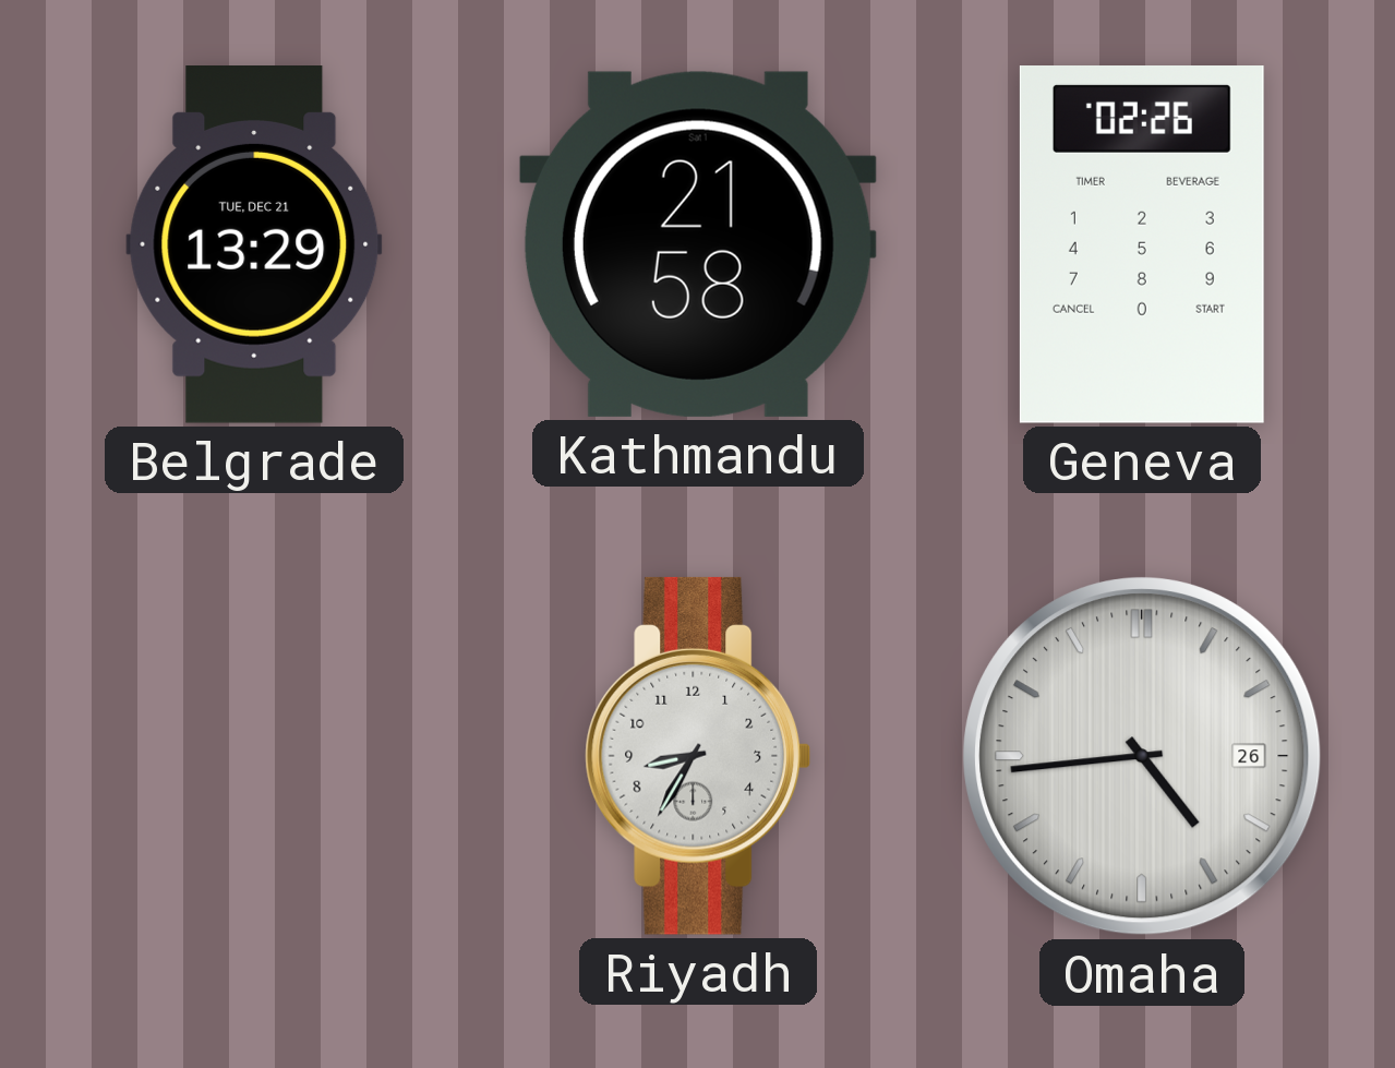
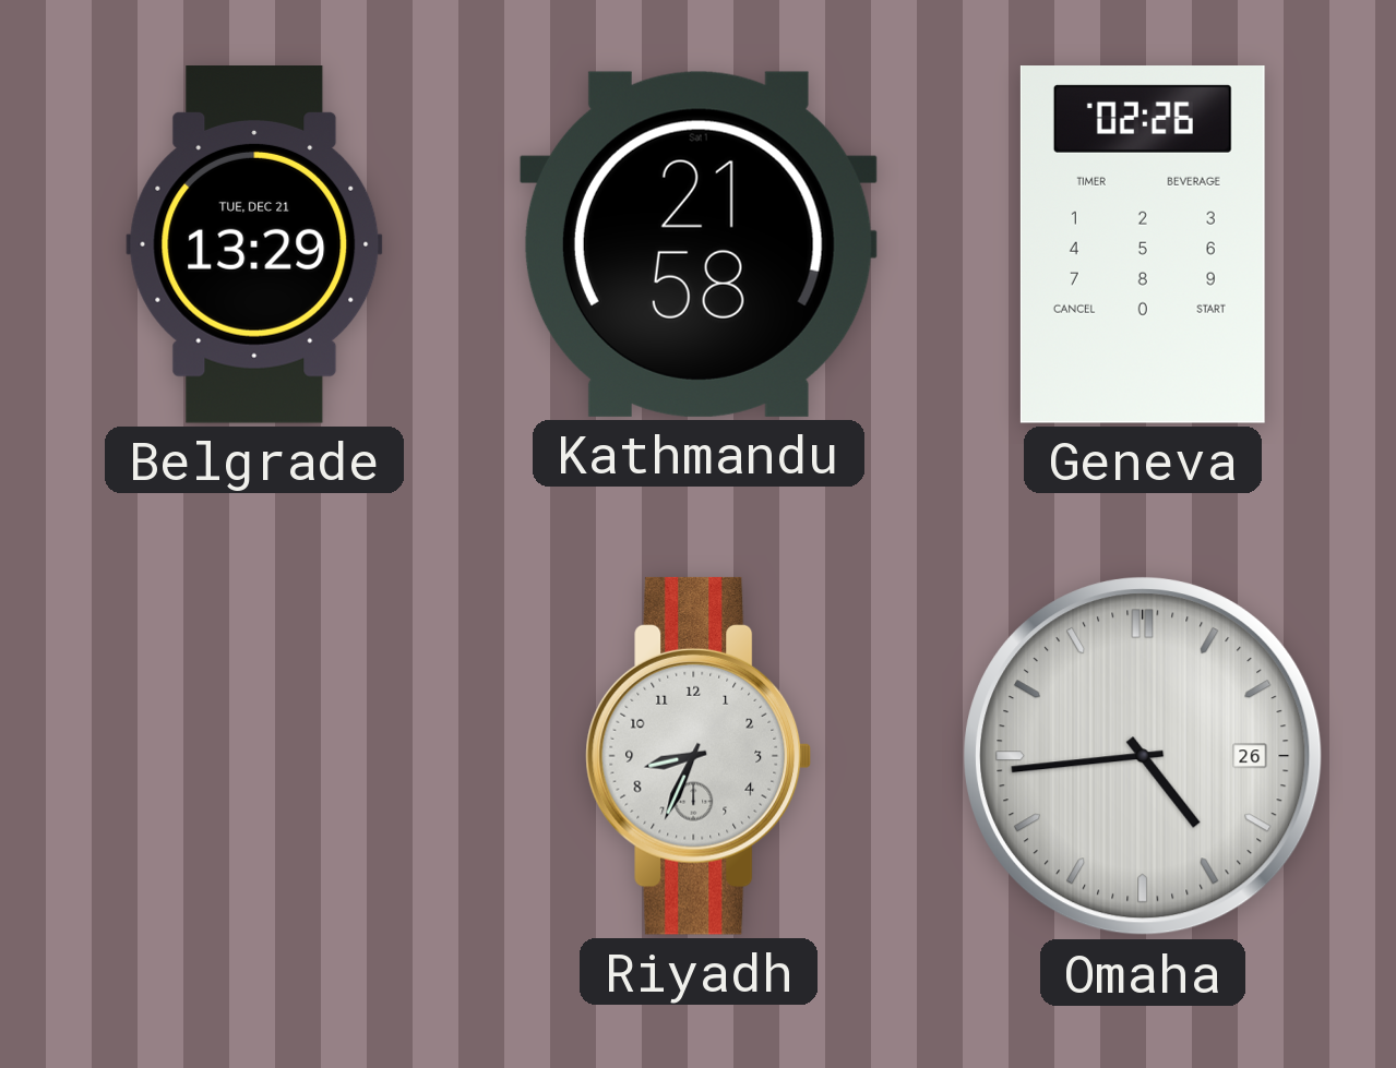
Riyadh: 8:35 -> 8:34 (699, 756)
